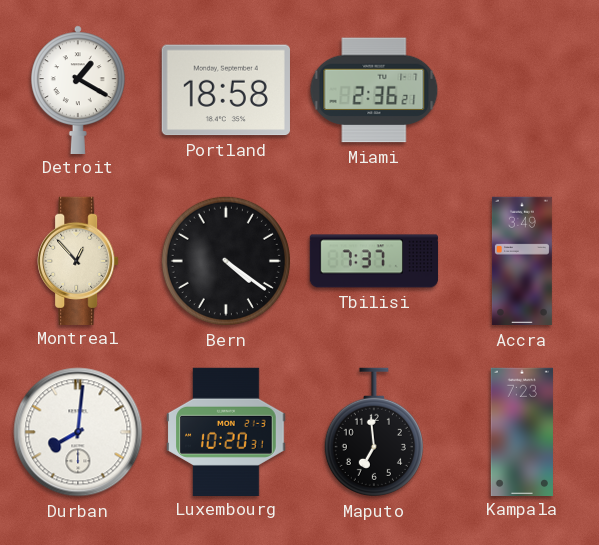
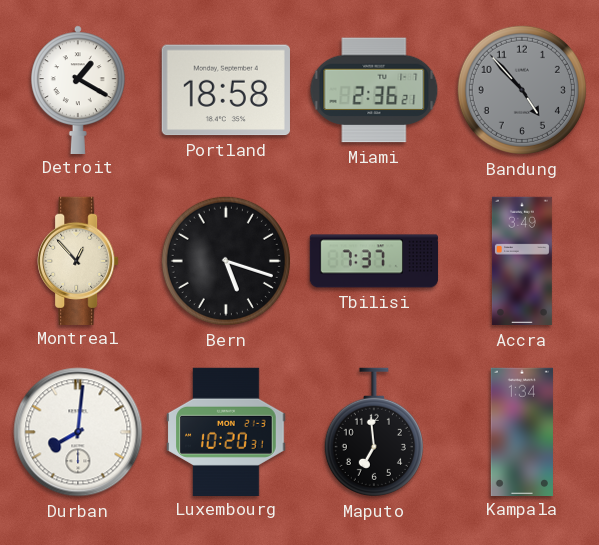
Bandung: none -> 4:53 (522, 90)
Bern: 4:21 -> 5:18 (226, 261)
Kampala: 7:23 -> 1:34 (522, 431)
